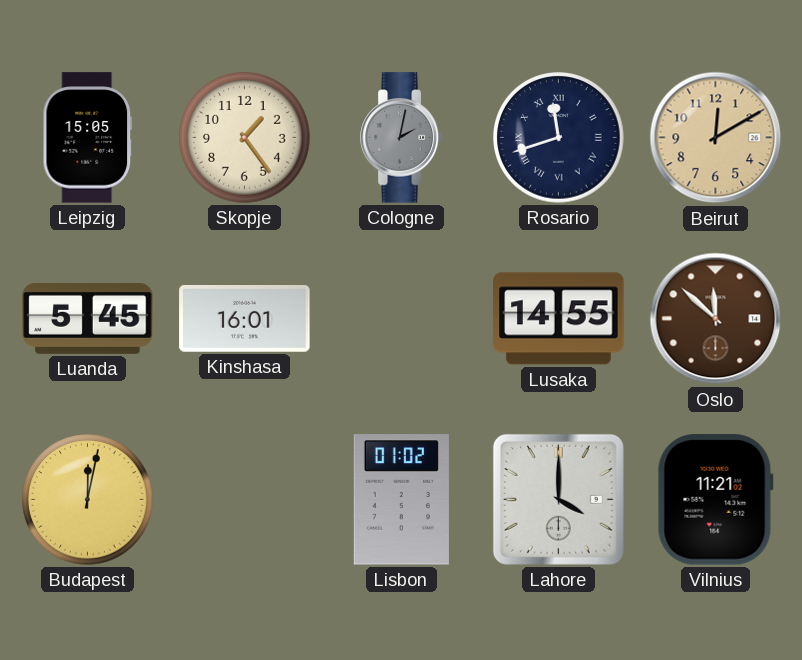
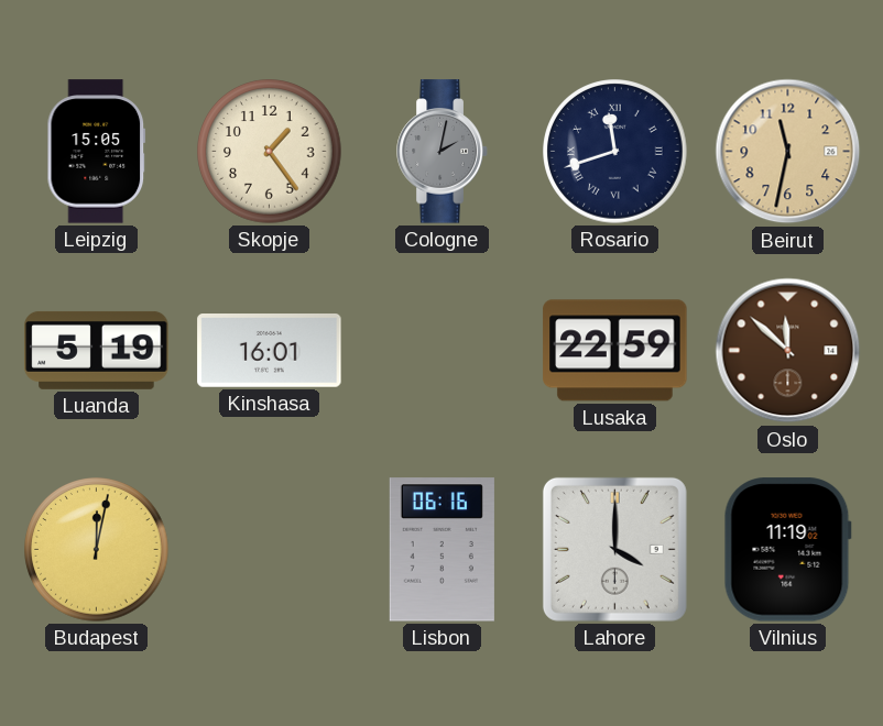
Beirut: 12:10 -> 11:32 (788, 152)
Luanda: 5:45 -> 5:19 (97, 350)
Lusaka: 14:55 -> 22:59 (615, 351)
Lisbon: 01:02 -> 06:16 (441, 550)
Vilnius: 11:21 -> 11:19 (787, 550)
